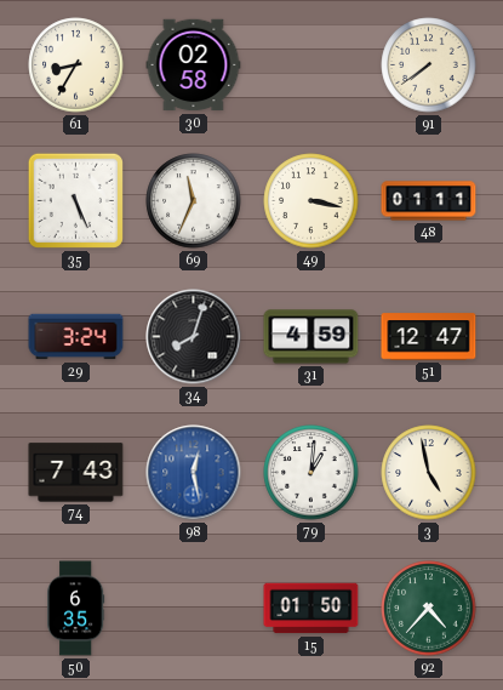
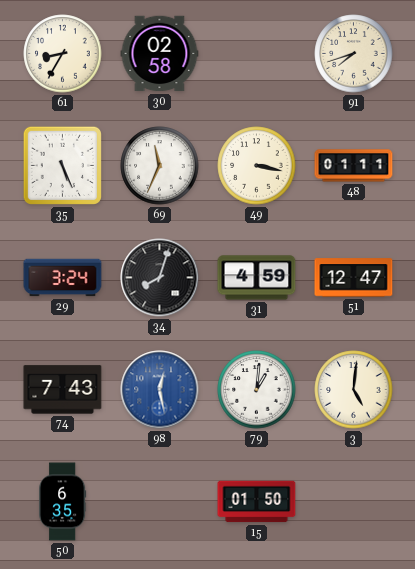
91: 7:39 -> 7:42 (354, 54)
3: 4:58 -> 5:01 (354, 390)
92: 4:37 -> none (429, 609)
